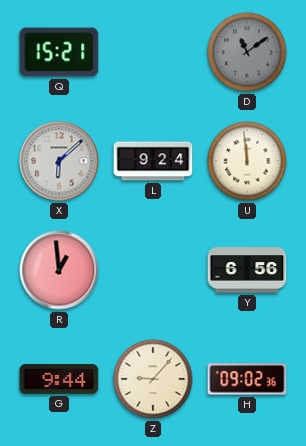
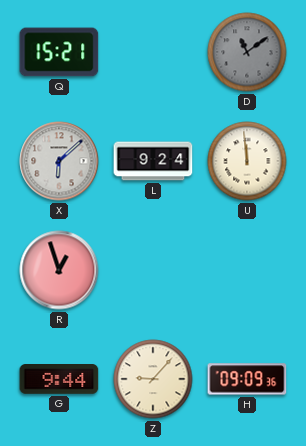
R: 12:59 -> 12:57 (59, 270)
Y: 6:56 -> none (247, 270)
H: 09:02 -> 09:09 (247, 379)
